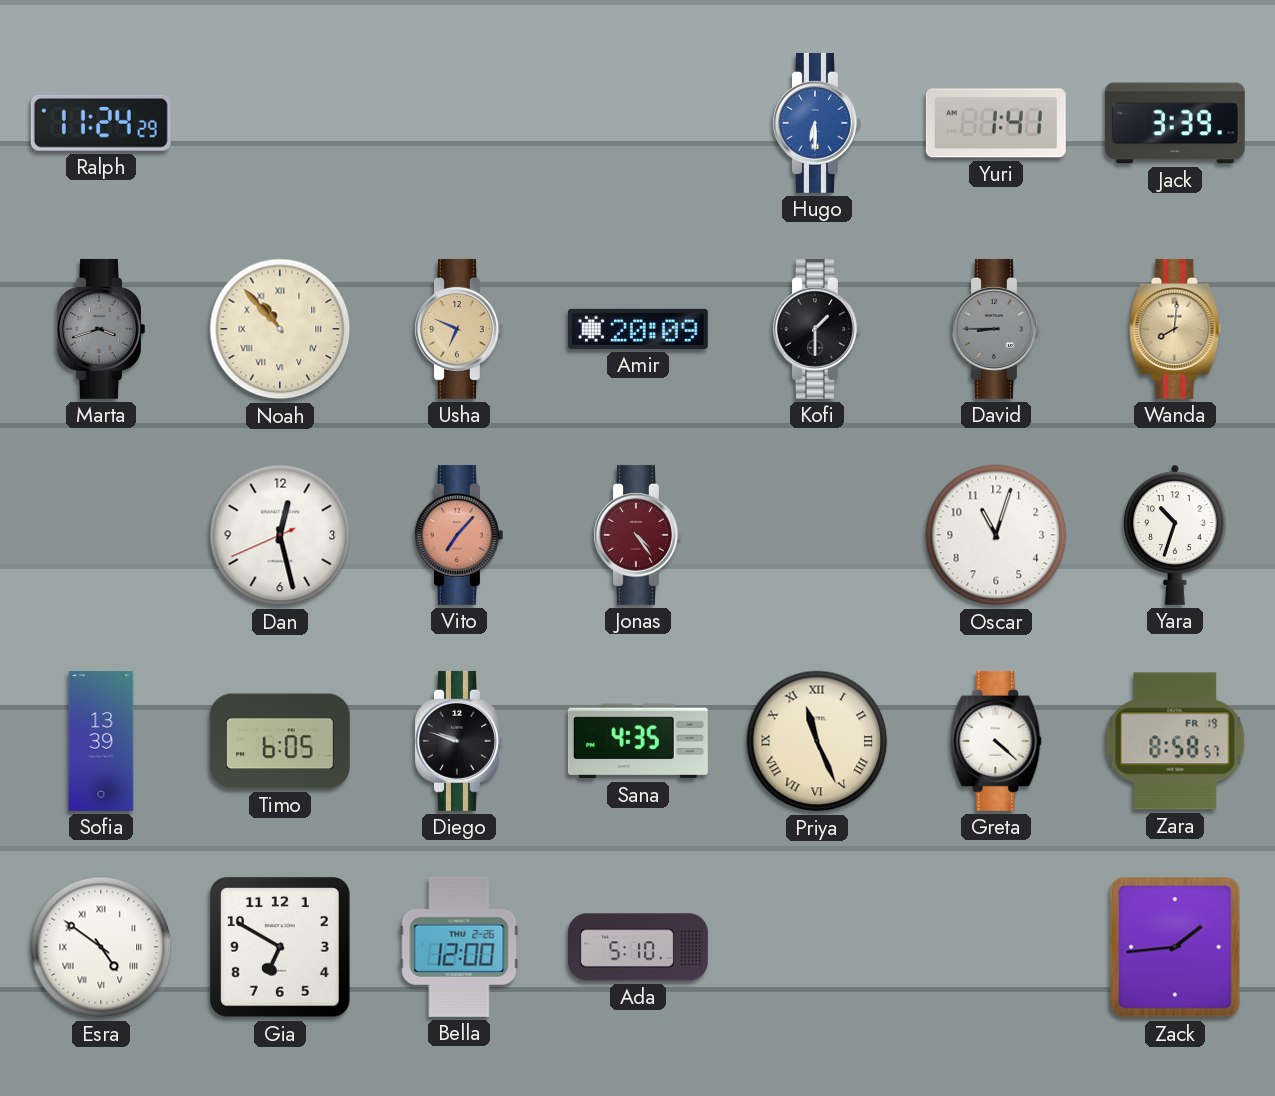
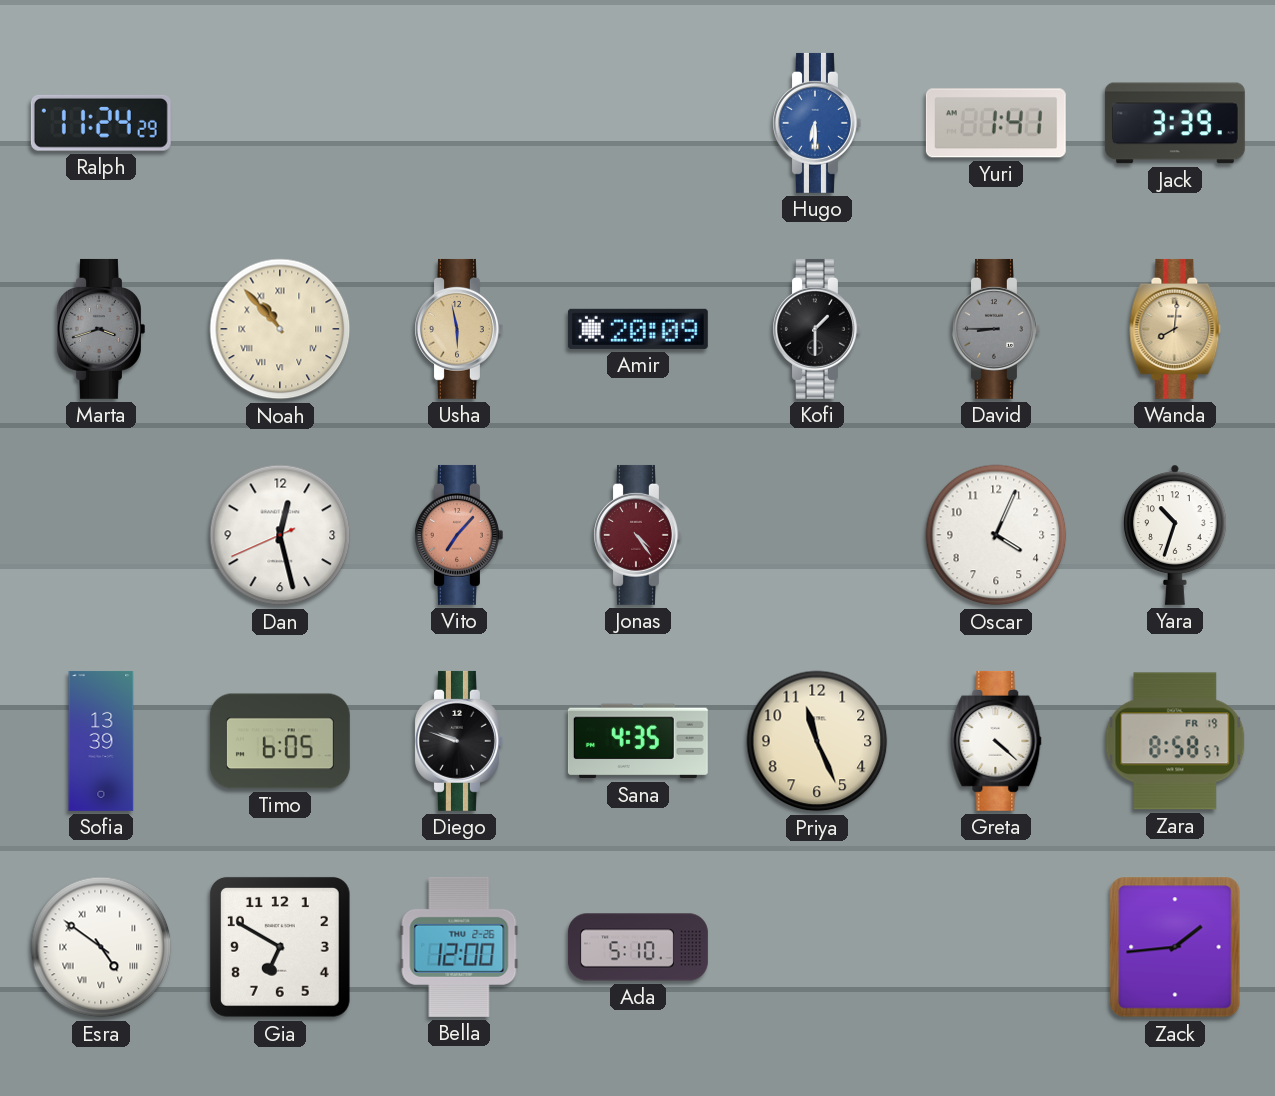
Usha: 6:49 -> 5:58 (459, 329)
Oscar: 11:03 -> 4:04 (996, 535)
Priya numerals: Roman -> Arabic (817, 741)
